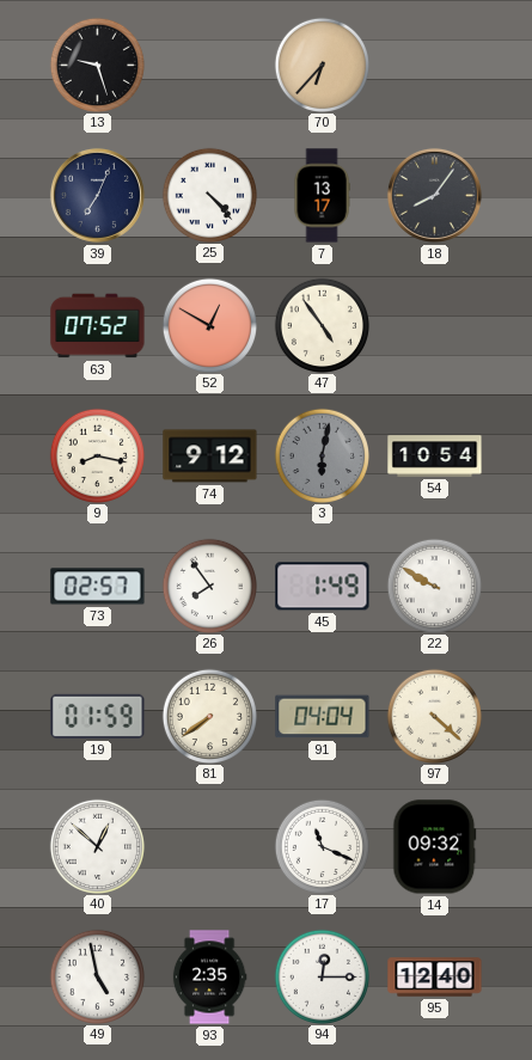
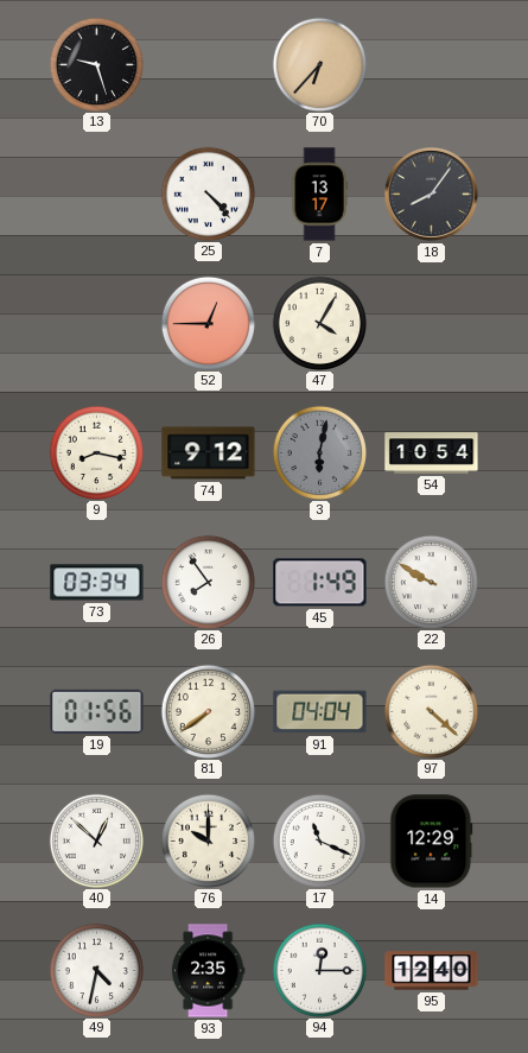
39: 7:04 -> none (97, 195)
63: 07:52 -> none (98, 326)
52: 12:50 -> 12:45 (208, 323)
47: 4:54 -> 4:05 (319, 323)
73: 02:57 -> 03:34 (97, 583)
19: 01:59 -> 01:56 (97, 711)
76: none -> 10:00 (208, 841)
14: 09:32 -> 12:29 (432, 842)
49: 4:58 -> 4:32 (96, 970)
